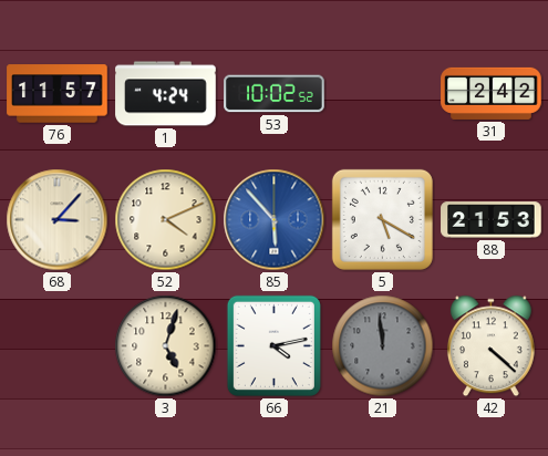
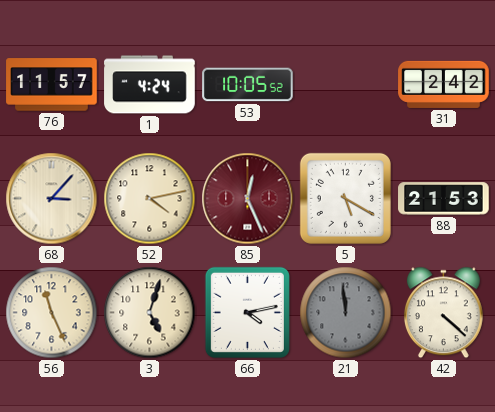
53: 10:02 -> 10:05 (248, 85)
52: 4:11 -> 4:13 (150, 199)
85: 5:53 -> 12:26 (248, 199)
85 dial: blue -> burgundy (248, 199)
56: none -> 11:26 (52, 313)
